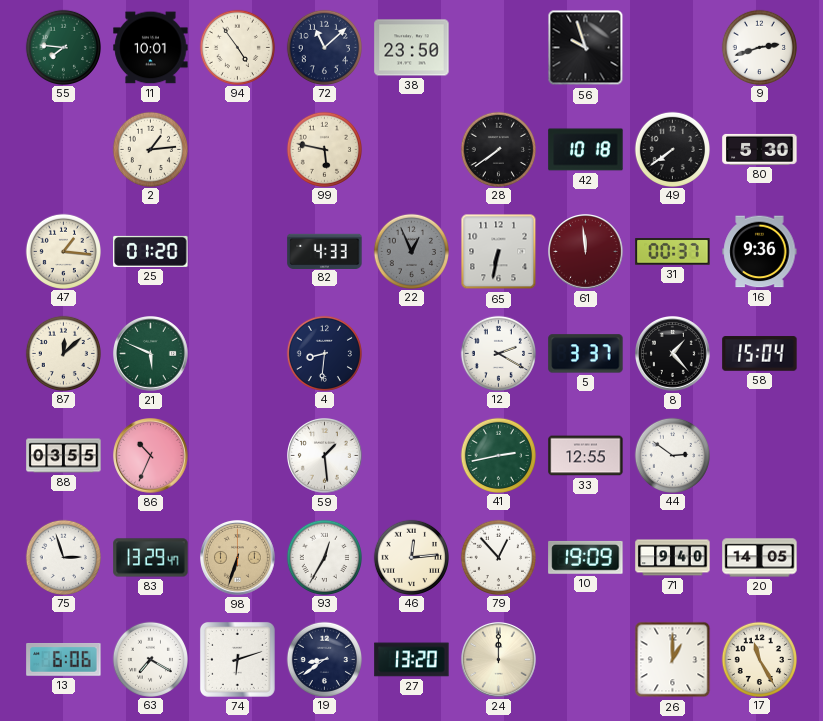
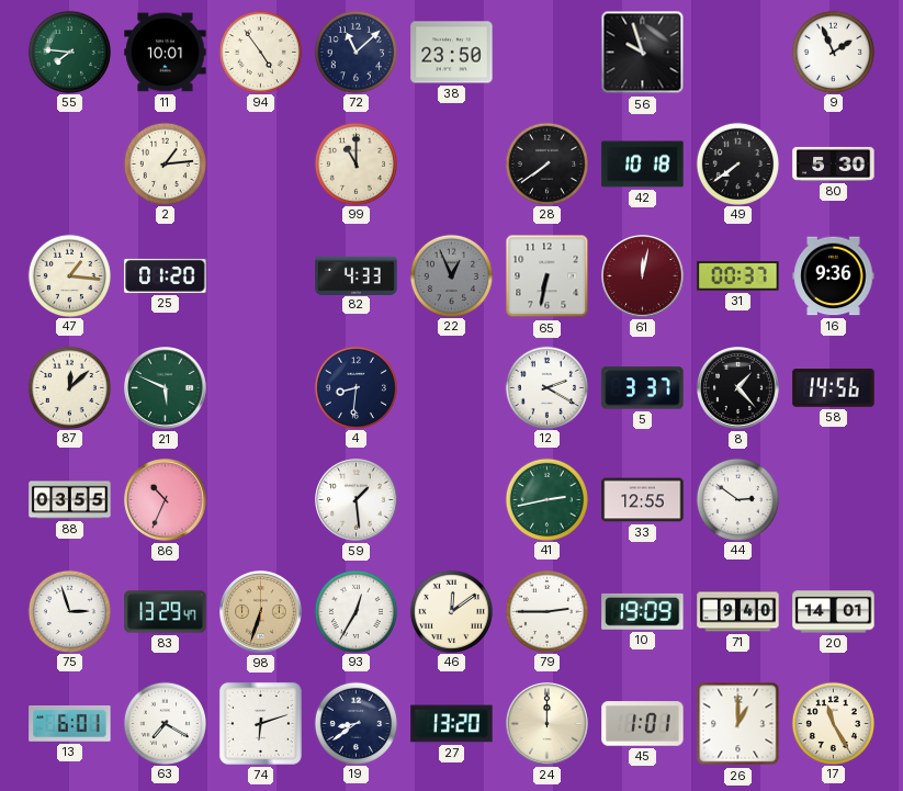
9: 2:42 -> 1:56 (833, 52)
99: 5:47 -> 11:00 (355, 163)
61: 11:59 -> 12:02 (643, 276)
58: 15:04 -> 14:56 (834, 388)
46: 12:14 -> 12:09 (451, 611)
79: 12:53 -> 2:45 (546, 611)
20: 14:05 -> 14:01 (834, 612)
13: 6:06 -> 6:01 (70, 724)
45: none -> 1:01 (643, 724)
